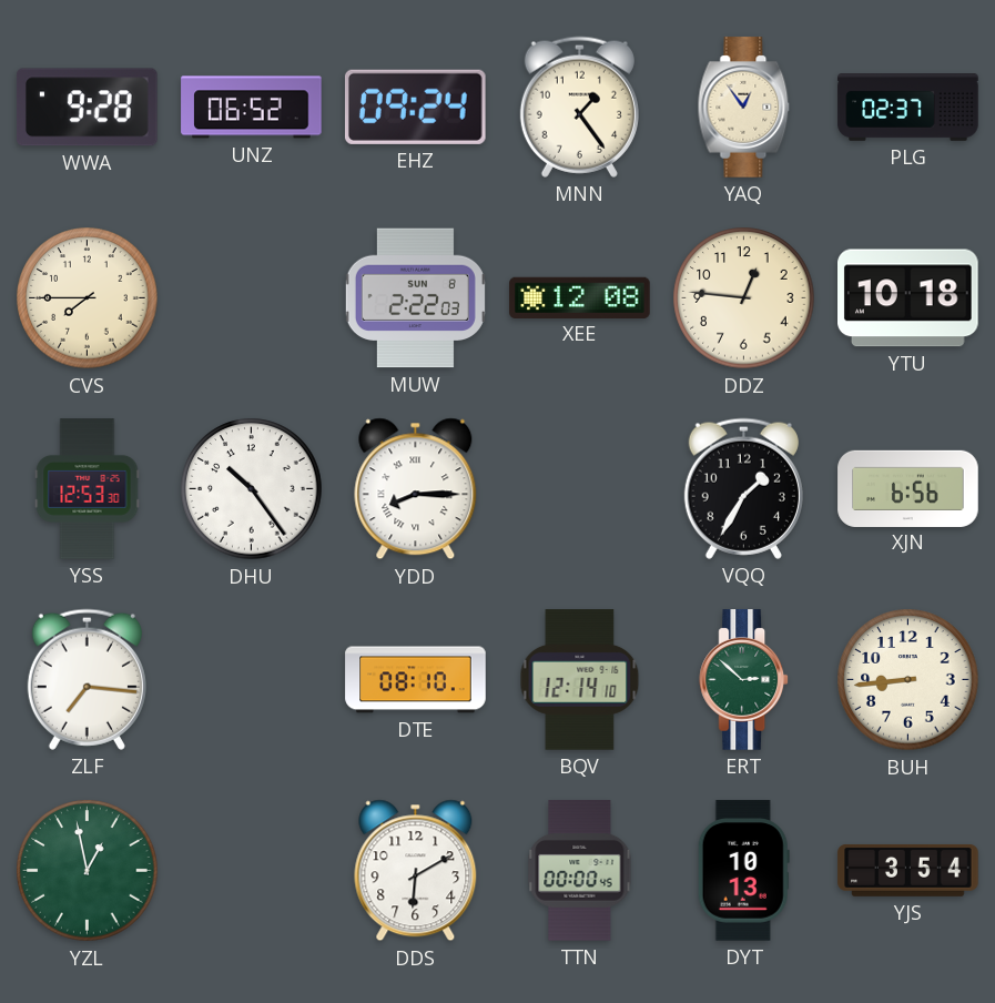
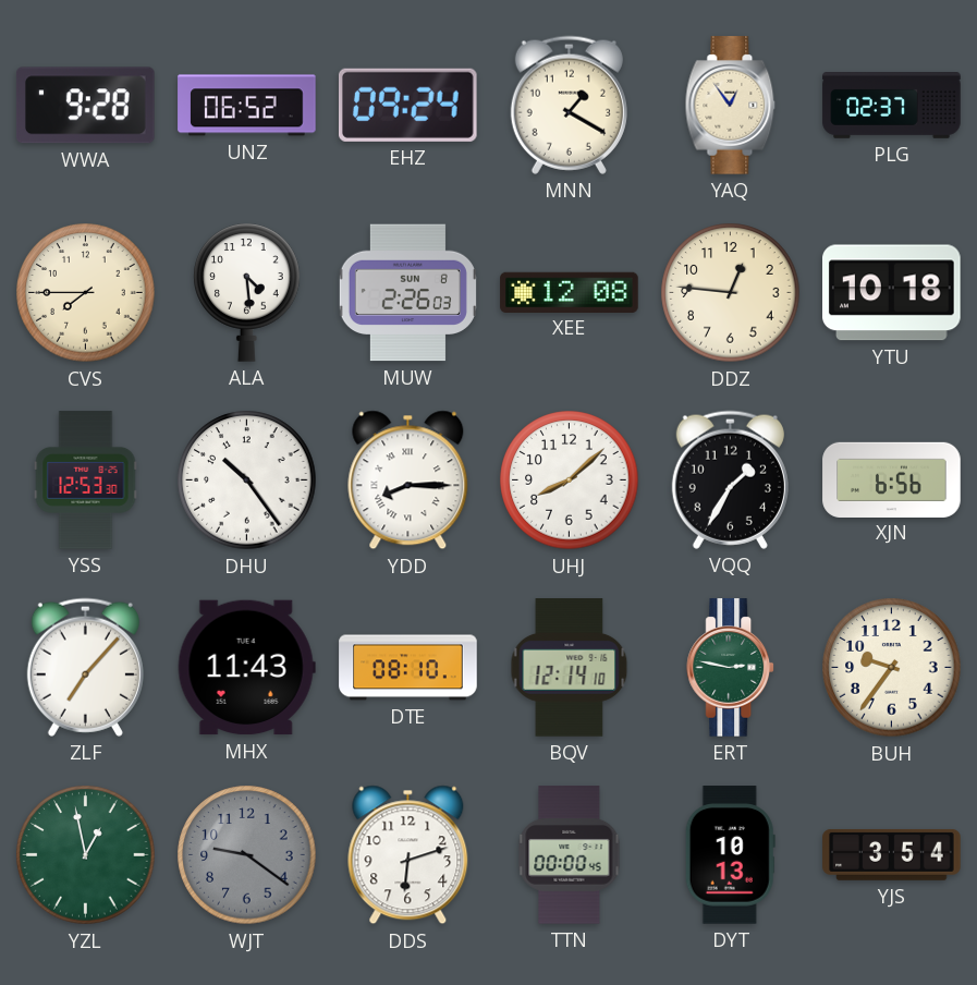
MNN: 1:24 -> 1:20 (569, 105)
ALA: none -> 4:29 (247, 292)
MUW: 2:22 -> 2:26 (407, 293)
UHJ: none -> 8:08 (570, 481)
ZLF: 7:16 -> 7:07 (85, 667)
MHX: none -> 11:43 (246, 668)
ERT: 2:52 -> 2:47 (731, 668)
BUH: 8:44 -> 9:36 (892, 668)
WJT: none -> 9:21 (247, 855)
DDS: 6:10 -> 6:12 (408, 855)
